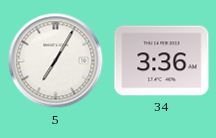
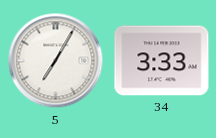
34: 3:36 -> 3:33 (162, 61)
